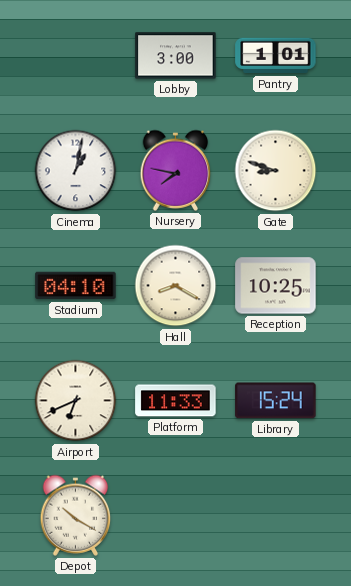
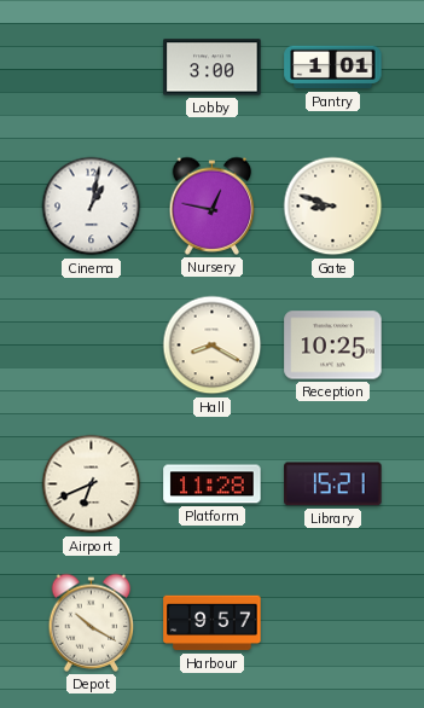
Nursery: 7:47 -> 12:47 (213, 205)
Stadium: 04:10 -> none (76, 286)
Platform: 11:33 -> 11:28 (213, 484)
Library: 15:24 -> 15:21 (333, 484)
Harbour: none -> 9:57 (213, 623)
